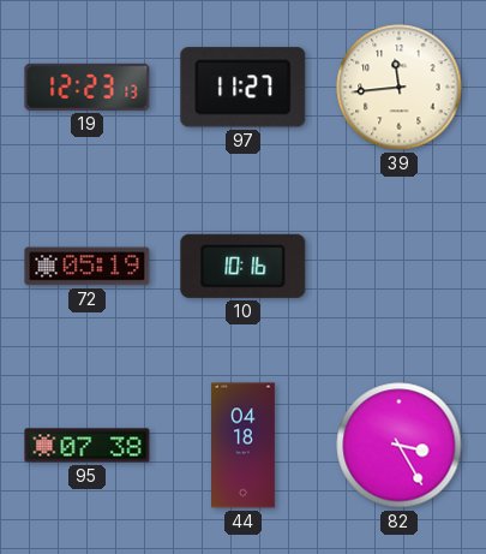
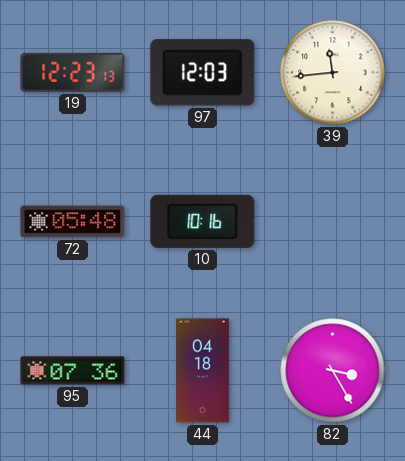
97: 11:27 -> 12:03 (203, 73)
72: 05:19 -> 05:48 (73, 222)
95: 07:38 -> 07:36 (73, 371)
